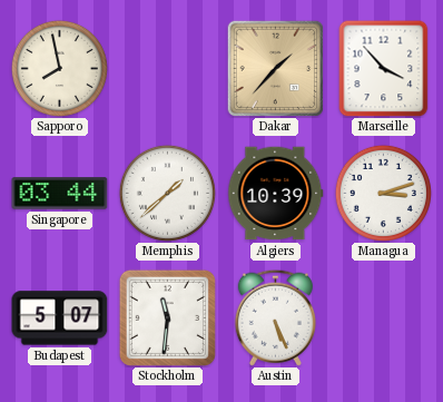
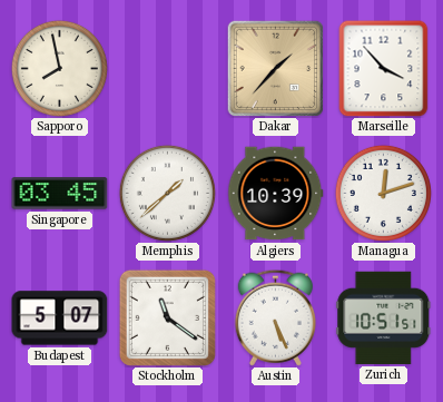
Singapore: 03:44 -> 03:45 (60, 194)
Managua: 3:12 -> 12:12 (383, 193)
Stockholm: 11:31 -> 11:21 (167, 317)
Zurich: none -> 10:51 (384, 317)
